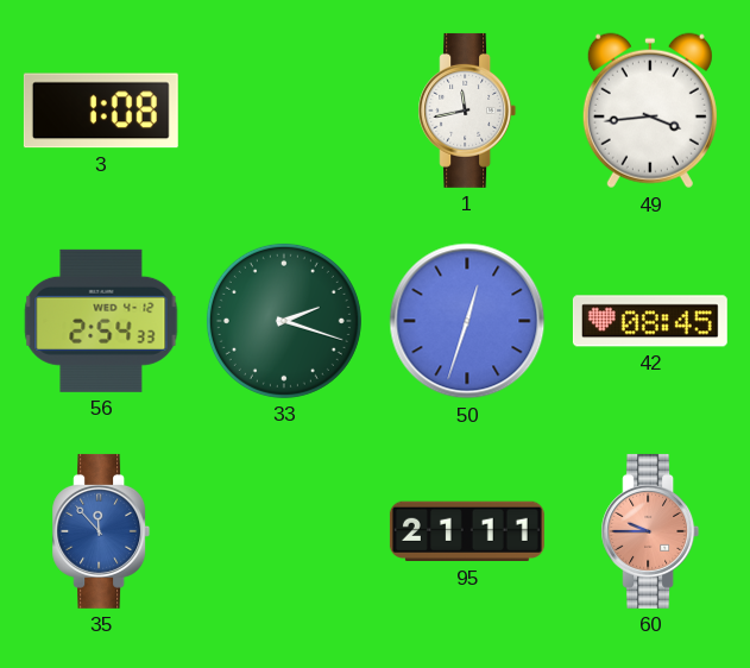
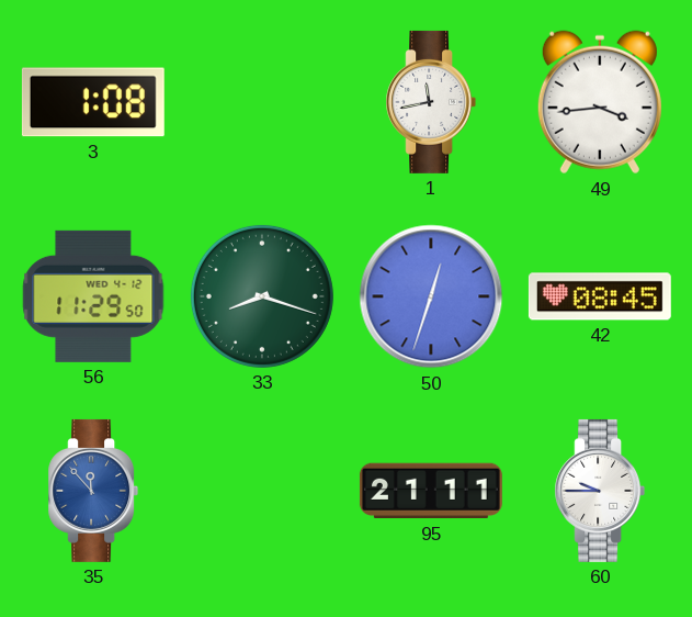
56: 2:54 -> 11:29 (93, 296)
33: 2:18 -> 8:18 (262, 296)
60 dial: salmon -> white (600, 491)
